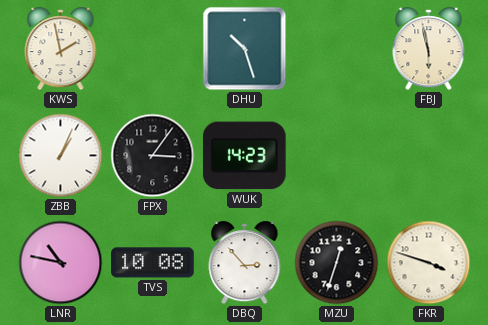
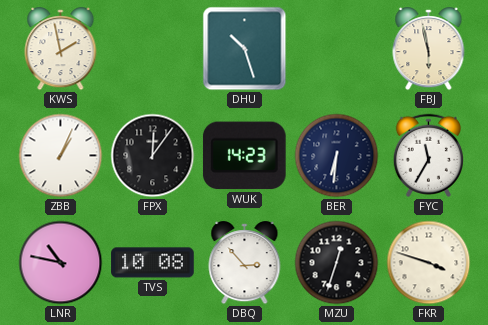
FPX: 3:06 -> 12:06 (153, 156)
BER: none -> 6:31 (337, 156)
FYC: none -> 11:35 (428, 155)
